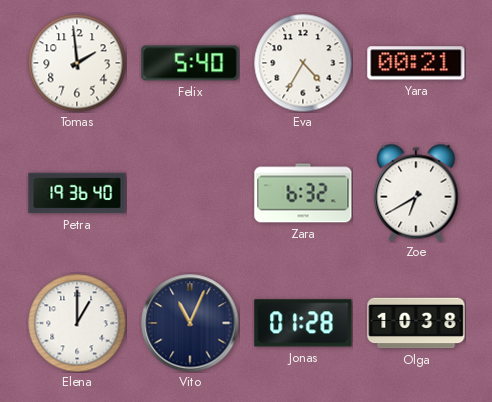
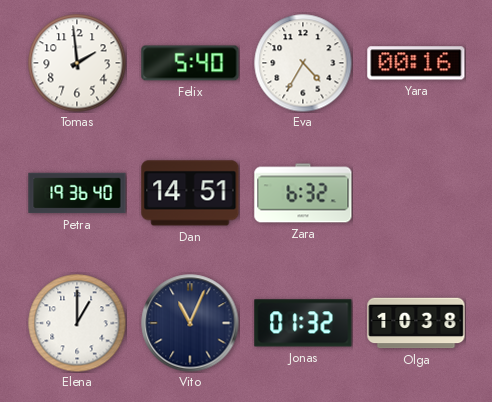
Yara: 00:21 -> 00:16 (416, 63)
Dan: none -> 14:51 (190, 193)
Zoe: 6:40 -> none (416, 193)
Jonas: 01:28 -> 01:32 (303, 323)
